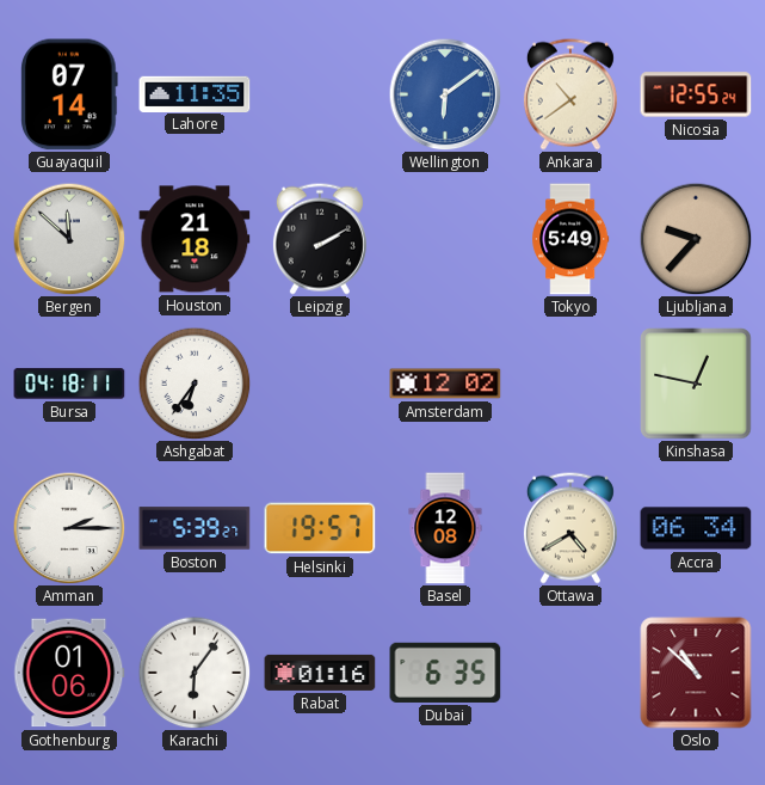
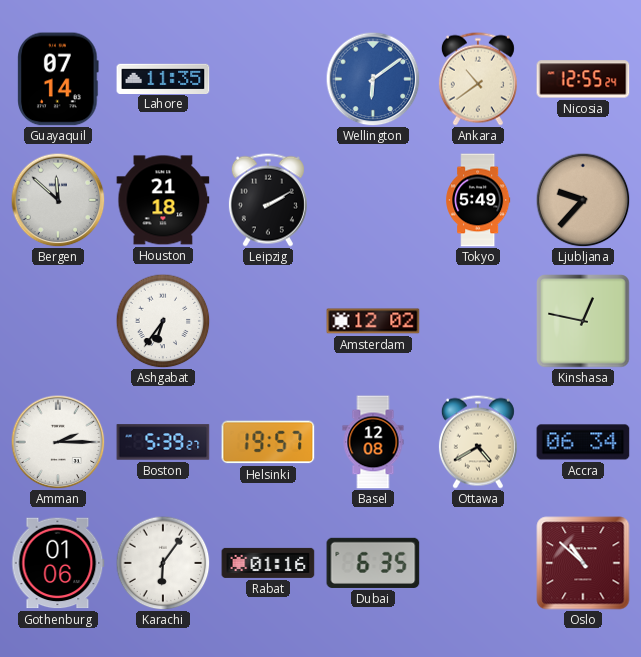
Bursa: 04:18 -> none (69, 384)
